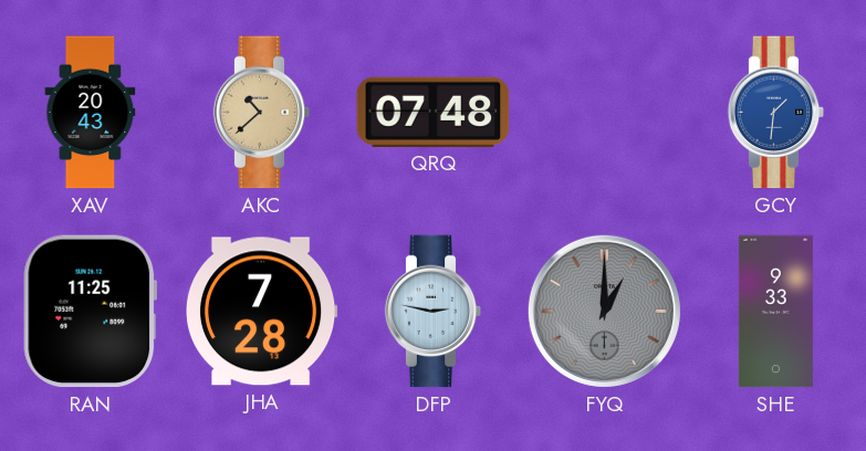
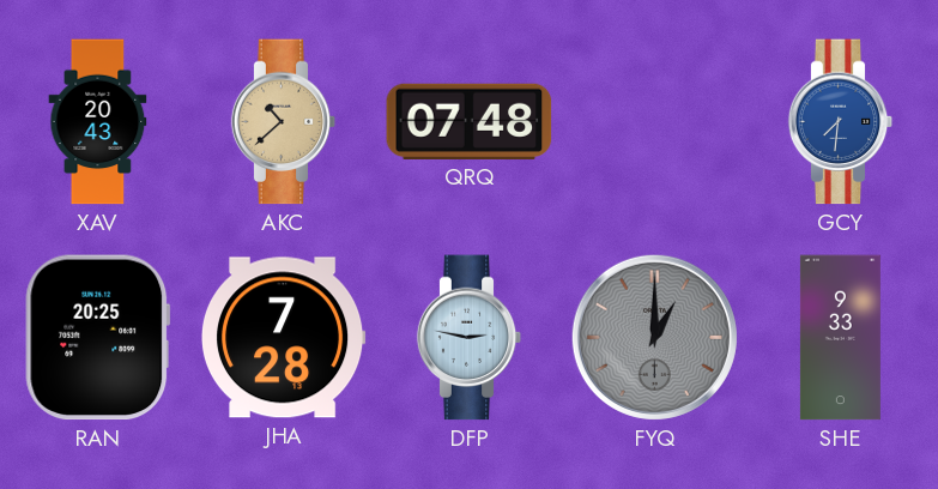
GCY: 1:31 -> 7:31 (841, 122)
RAN: 11:25 -> 20:25 (98, 338)
